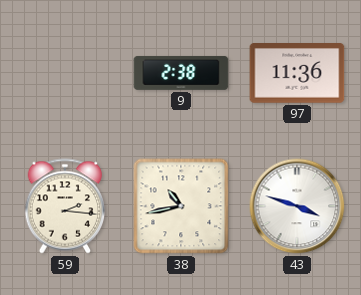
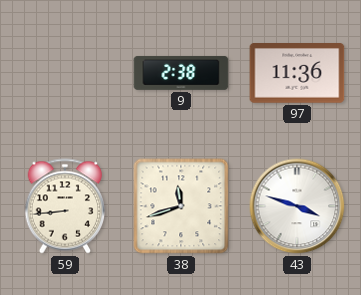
59: 2:16 -> 8:44 (64, 206)
38: 10:43 -> 11:42 (181, 206)
